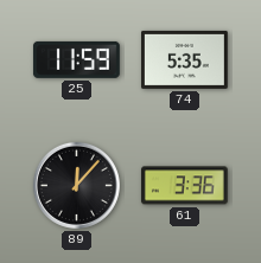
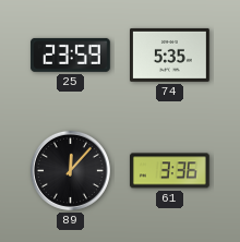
25: 11:59 -> 23:59 (70, 55)
